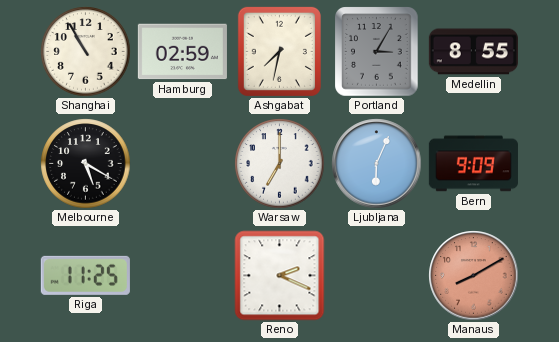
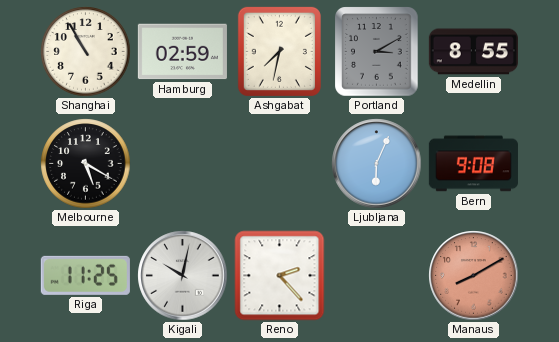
Portland: 3:05 -> 3:10 (377, 52)
Warsaw: 7:00 -> none (280, 164)
Bern: 9:09 -> 9:08 (473, 164)
Kigali: none -> 10:02 (183, 276)
Reno: 2:19 -> 2:23 (280, 276)
